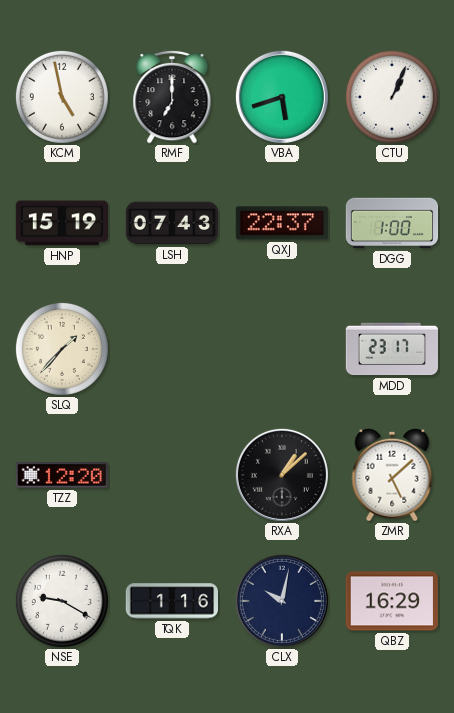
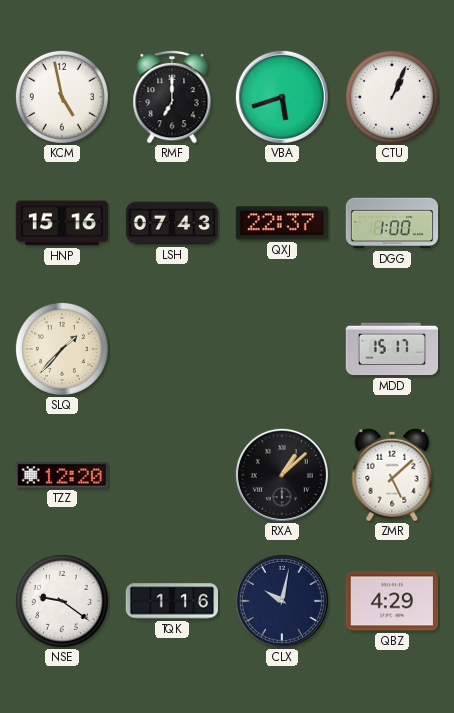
HNP: 15:19 -> 15:16 (61, 223)
MDD: 23:17 -> 15:17 (392, 349)
NSE: 9:20 -> 9:21 (62, 601)
QBZ: 16:29 -> 4:29 (391, 601)
